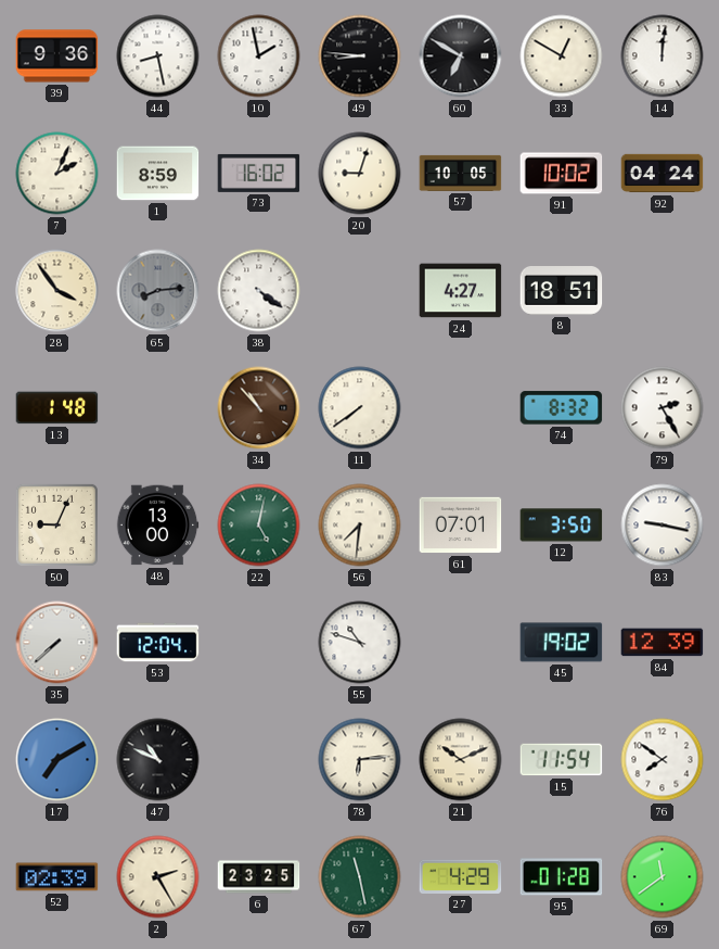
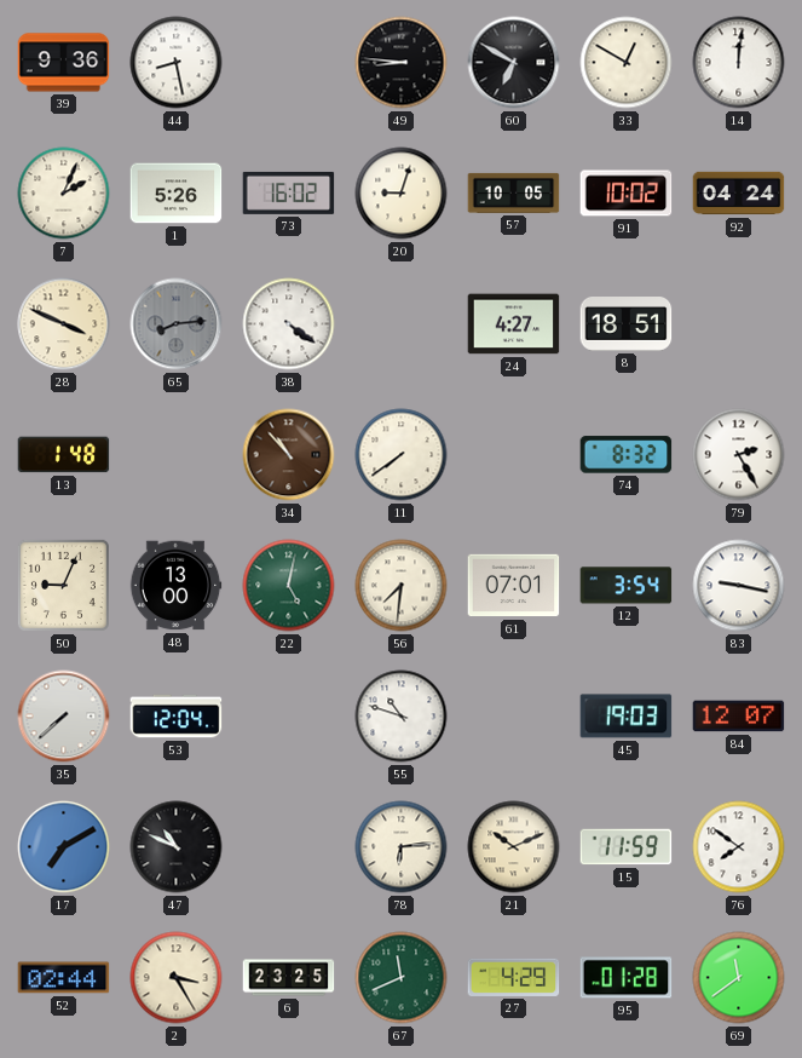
10: 1:58 -> none (259, 56)
1: 8:59 -> 5:26 (177, 194)
28: 3:54 -> 3:49 (64, 324)
12: 3:50 -> 3:54 (627, 586)
45: 19:02 -> 19:03 (627, 717)
84: 12:39 -> 12:07 (739, 717)
15: 11:54 -> 11:59 (627, 847)
52: 02:39 -> 02:44 (64, 978)
2: 2:25 -> 3:25 (177, 978)
67: 11:28 -> 11:41 (402, 978)
